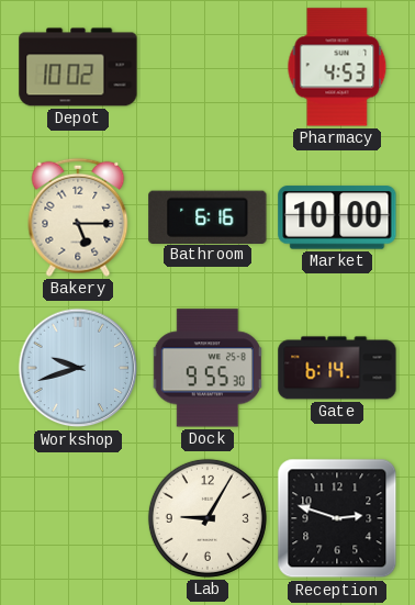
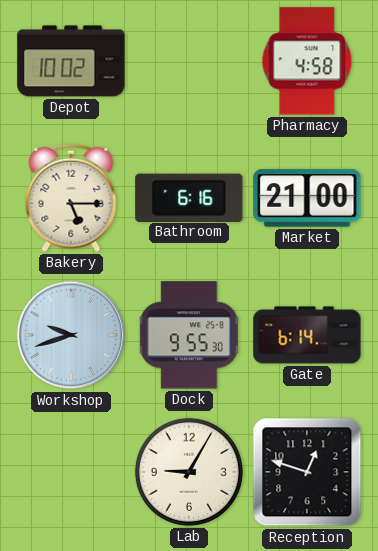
Pharmacy: 4:53 -> 4:58 (307, 61)
Market: 10:00 -> 21:00 (307, 198)
Reception: 2:48 -> 12:48 (307, 472)
